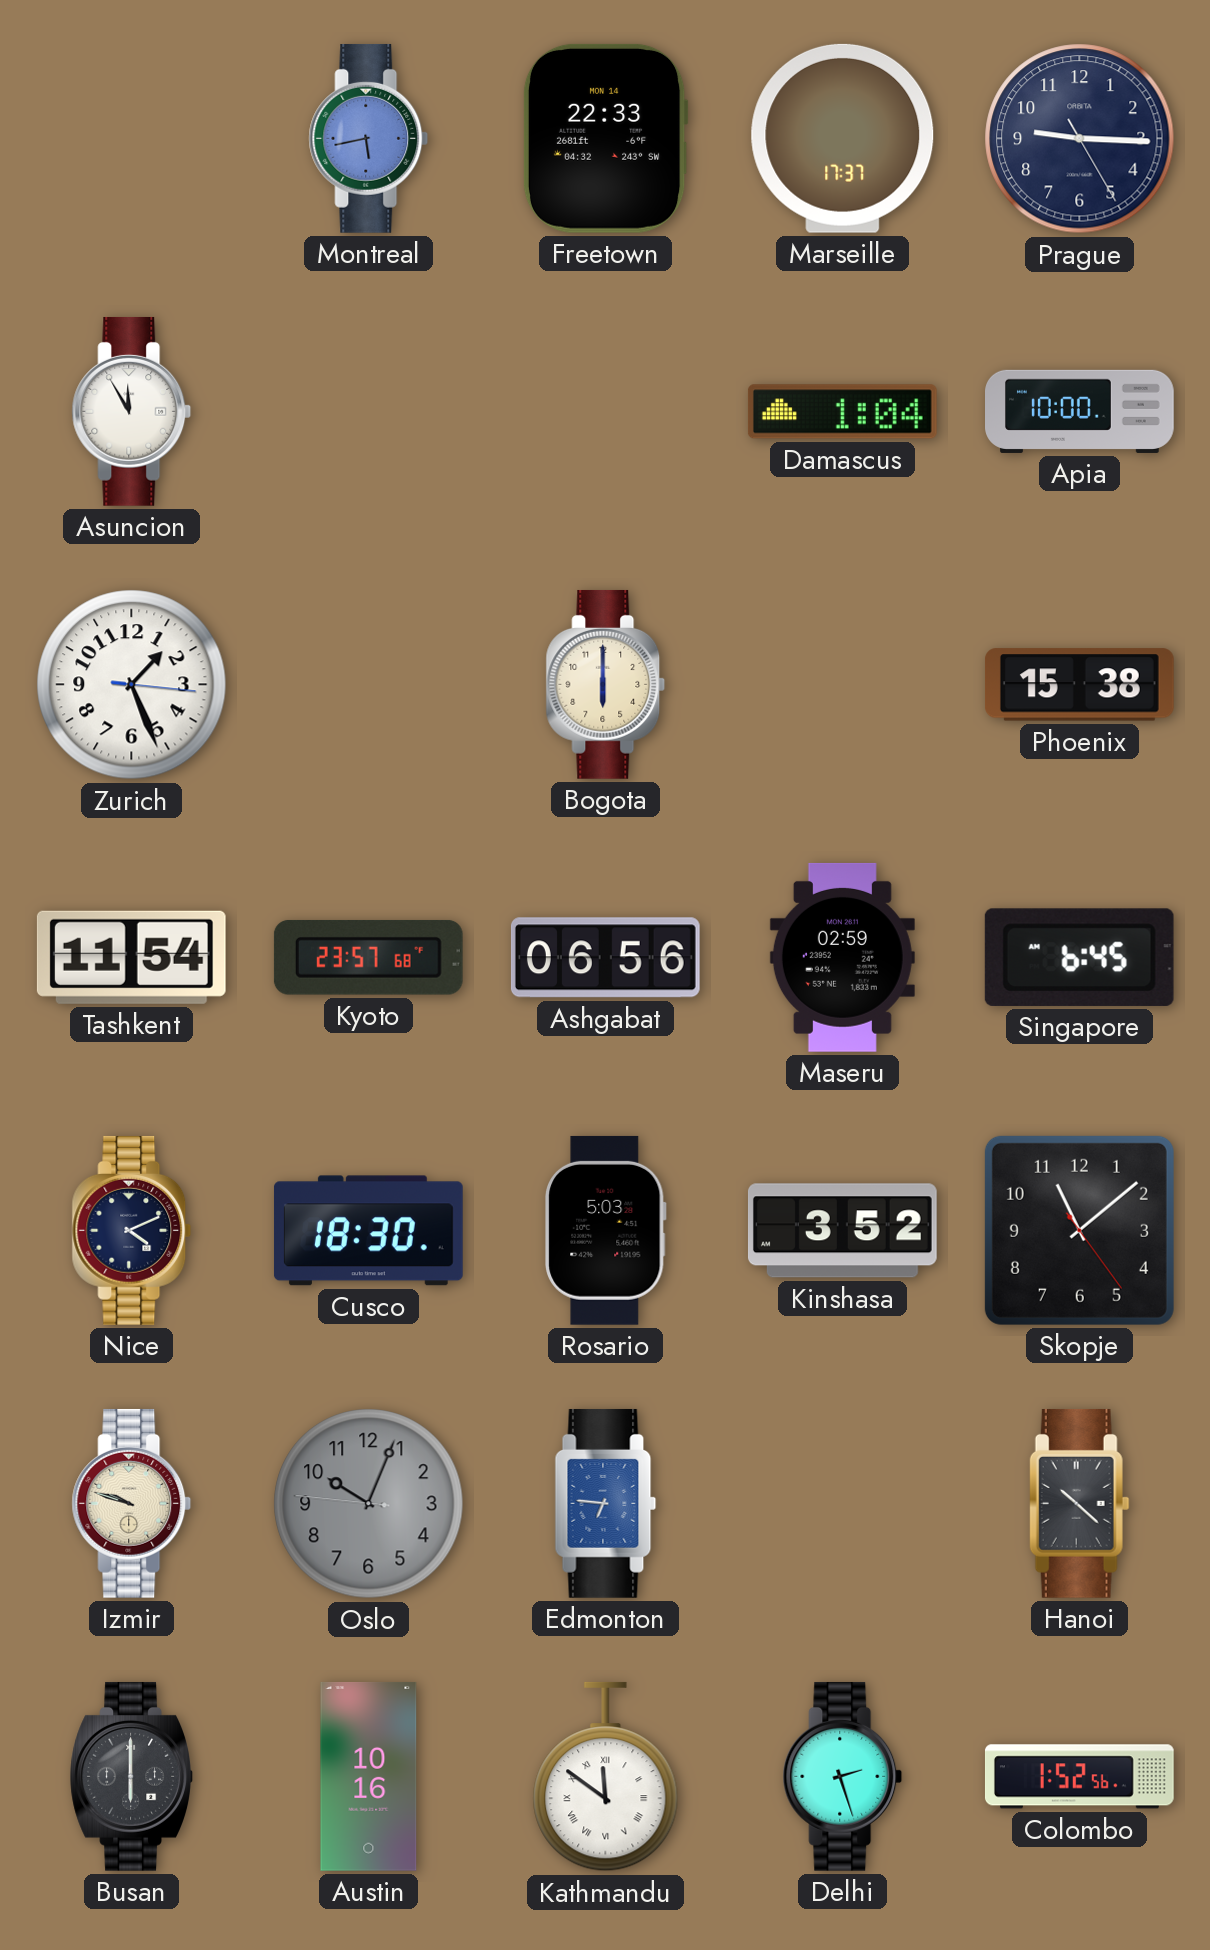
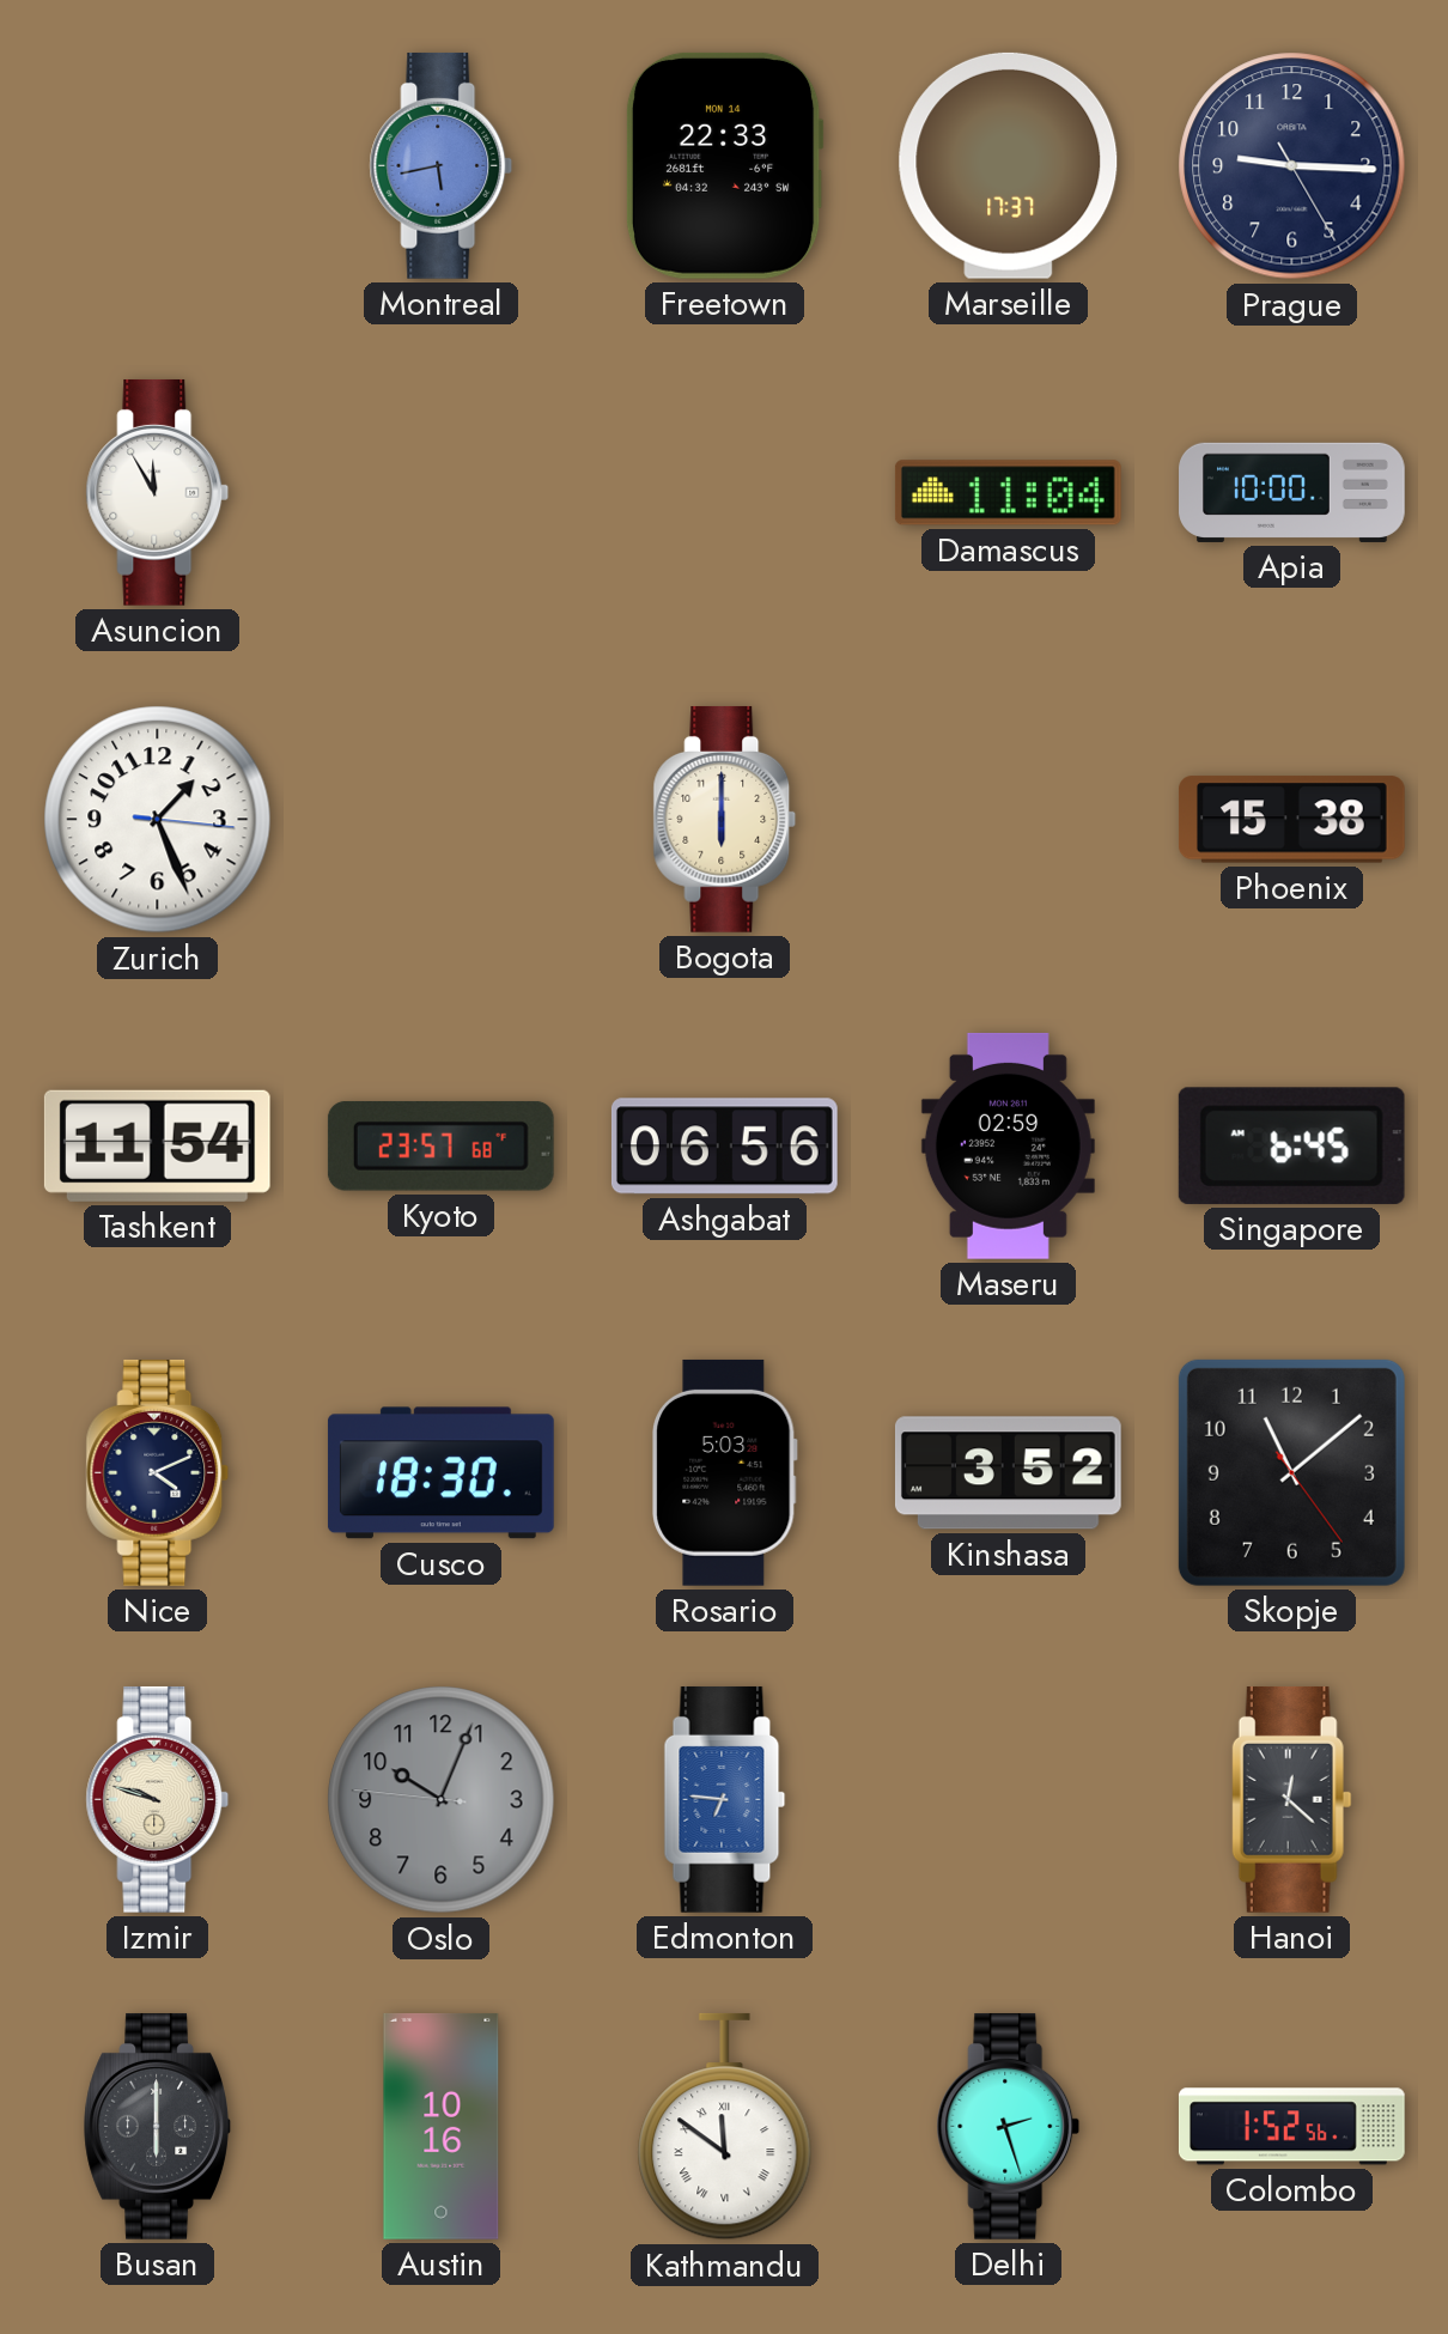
Damascus: 1:04 -> 11:04 (1008, 493)
Hanoi: 10:22 -> 12:22 (1291, 1799)
